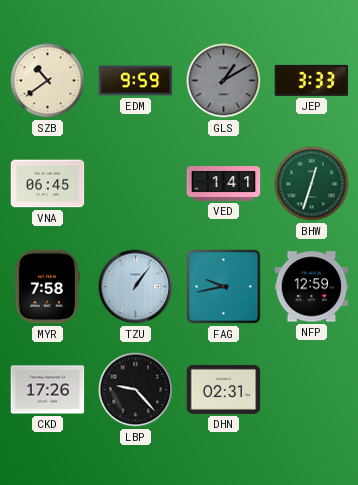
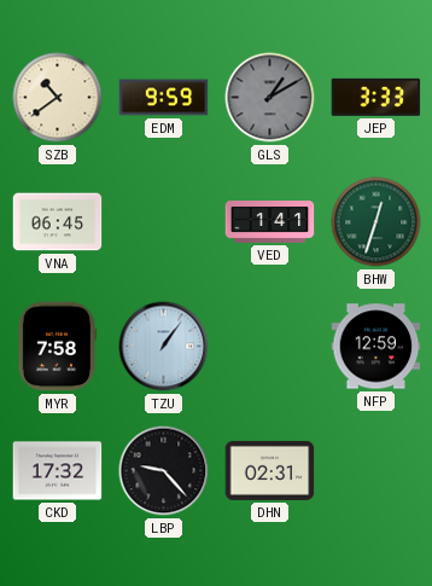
FAG: 9:43 -> none (224, 287)
CKD: 17:26 -> 17:32 (58, 471)
